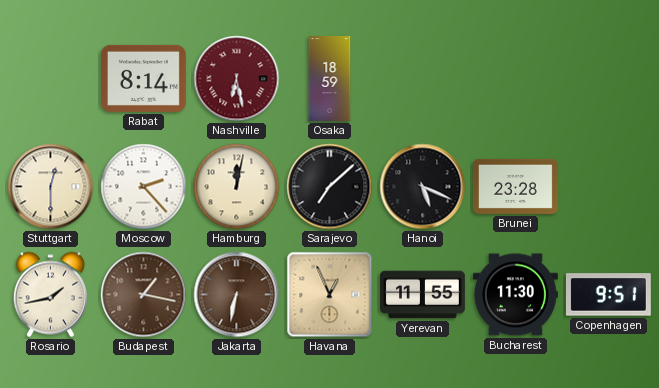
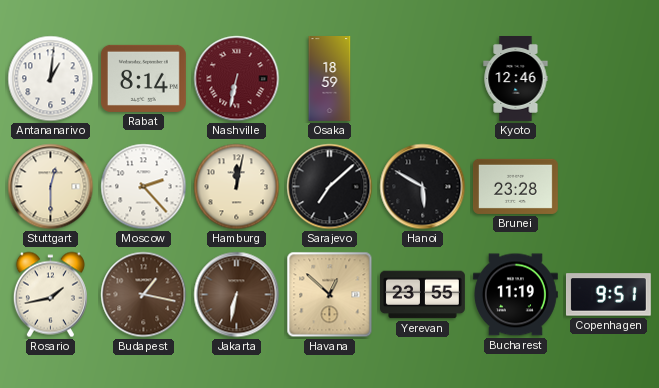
Antananarivo: none -> 1:01 (51, 79)
Nashville: 6:28 -> 6:32 (237, 79)
Kyoto: none -> 12:46 (516, 79)
Hanoi: 5:19 -> 5:50 (423, 187)
Havana: 12:56 -> 12:52 (330, 295)
Yerevan: 11:55 -> 23:55 (423, 295)
Bucharest: 11:30 -> 11:19 (515, 295)
